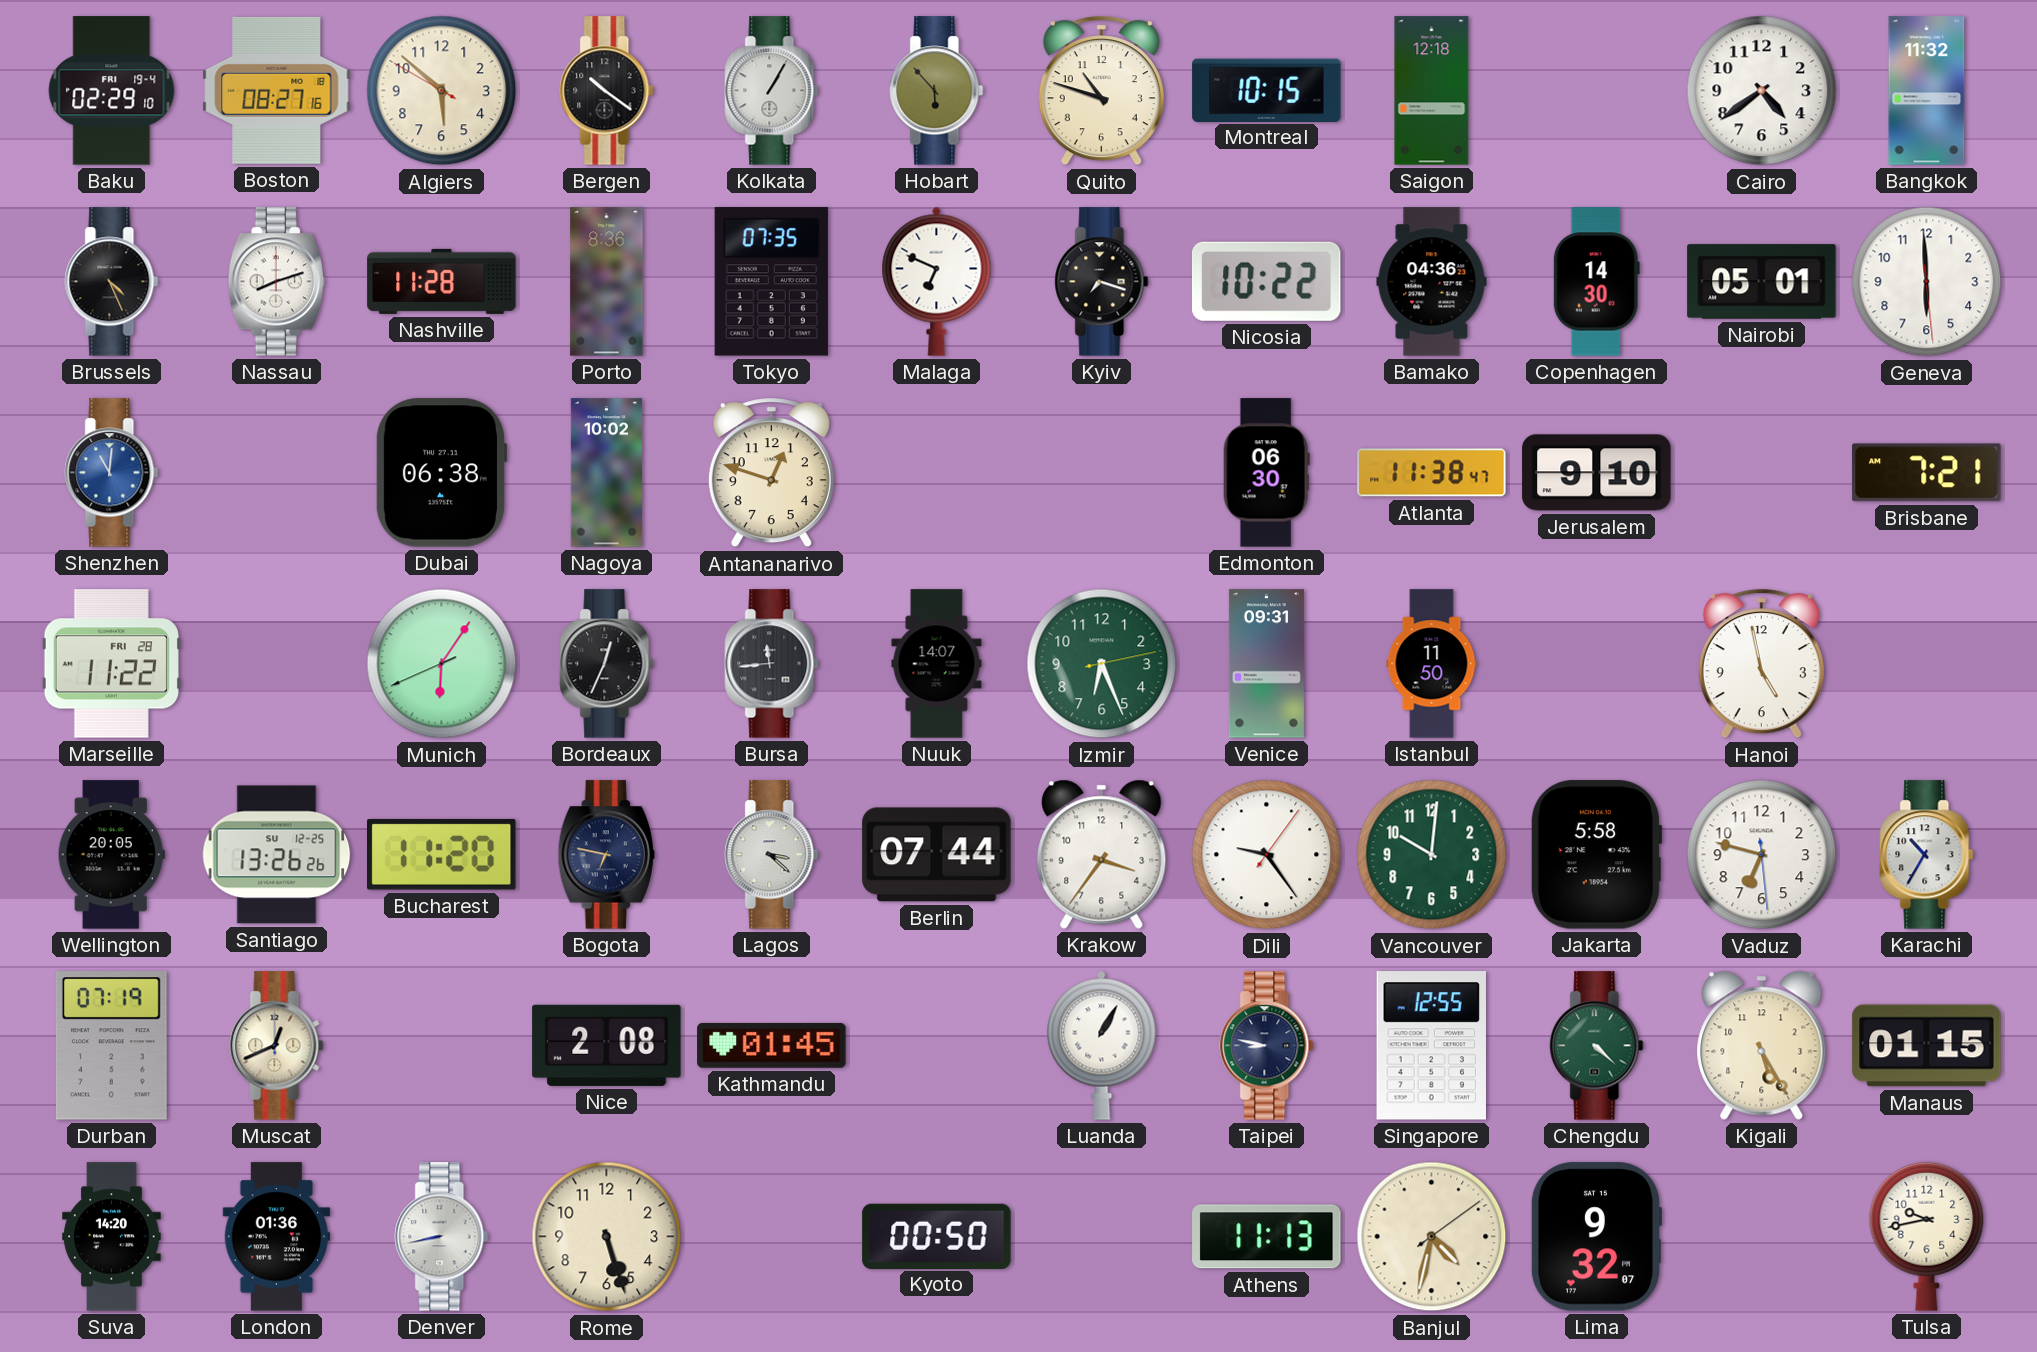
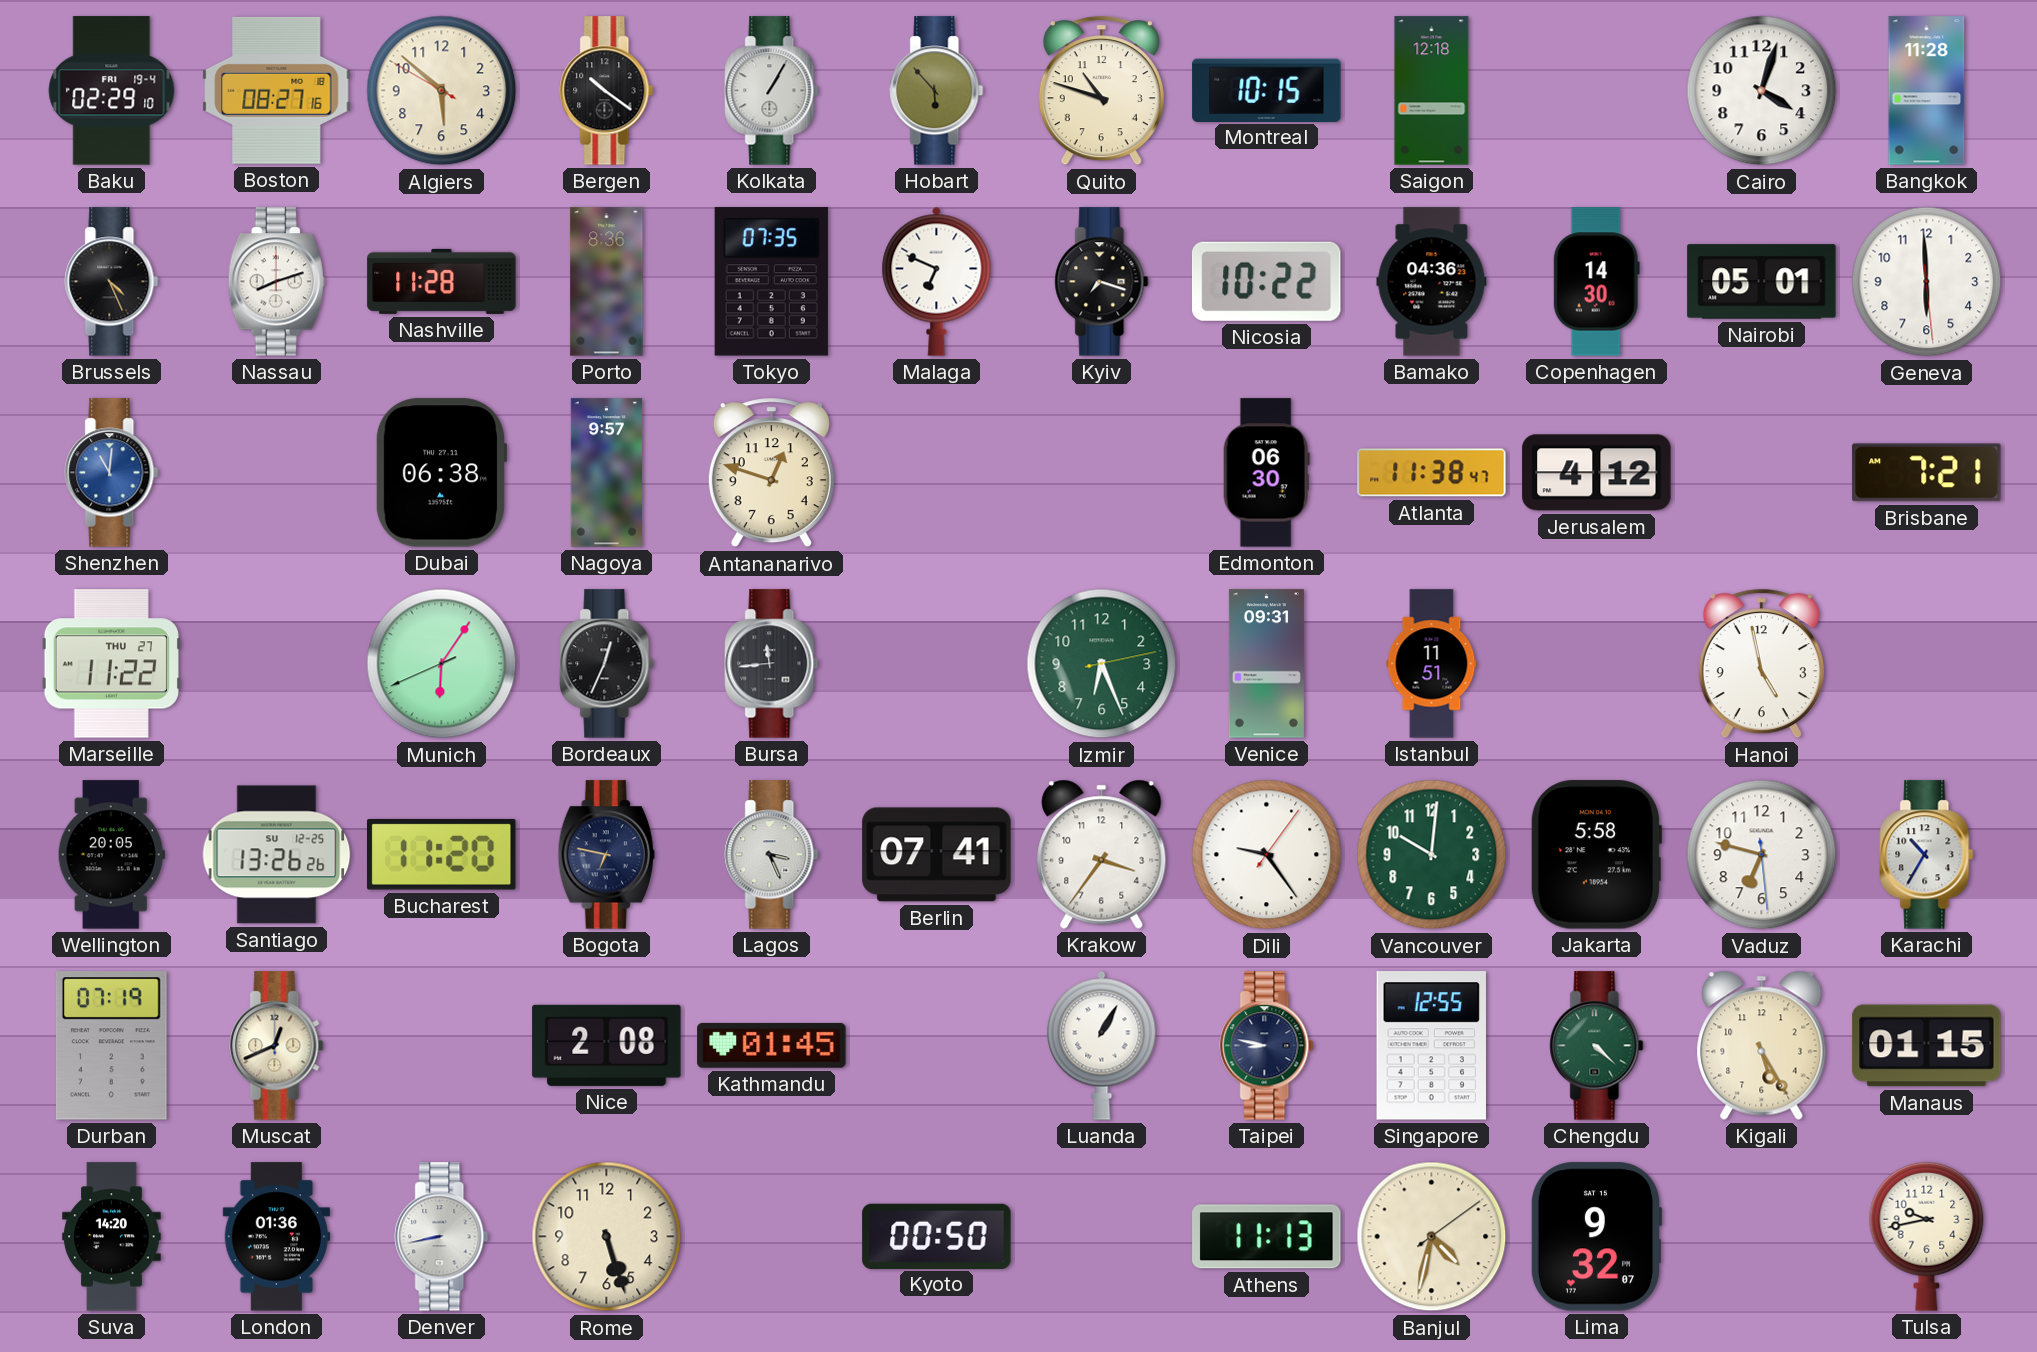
Cairo: 4:39 -> 4:03 (1762, 91)
Bangkok: 11:32 -> 11:28 (1927, 91)
Nagoya: 10:02 -> 9:57 (606, 473)
Jerusalem: 9:10 -> 4:12 (1597, 473)
Marseille date: FRI 28 -> THU 27 (111, 664)
Nuuk: 14:07 -> none (937, 664)
Istanbul: 11:50 -> 11:51 (1432, 664)
Lagos: 3:22 -> 3:26 (772, 855)
Berlin: 07:44 -> 07:41 (937, 855)
